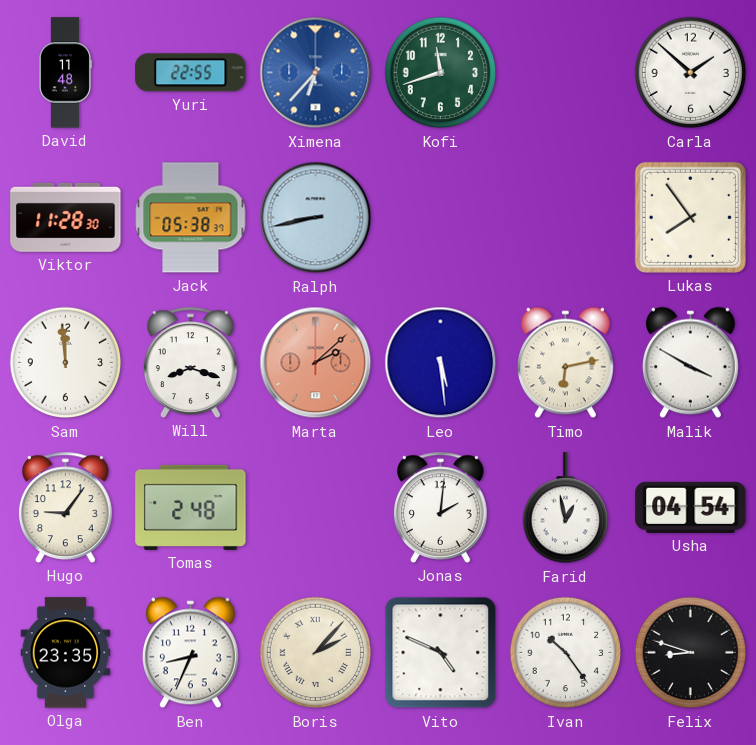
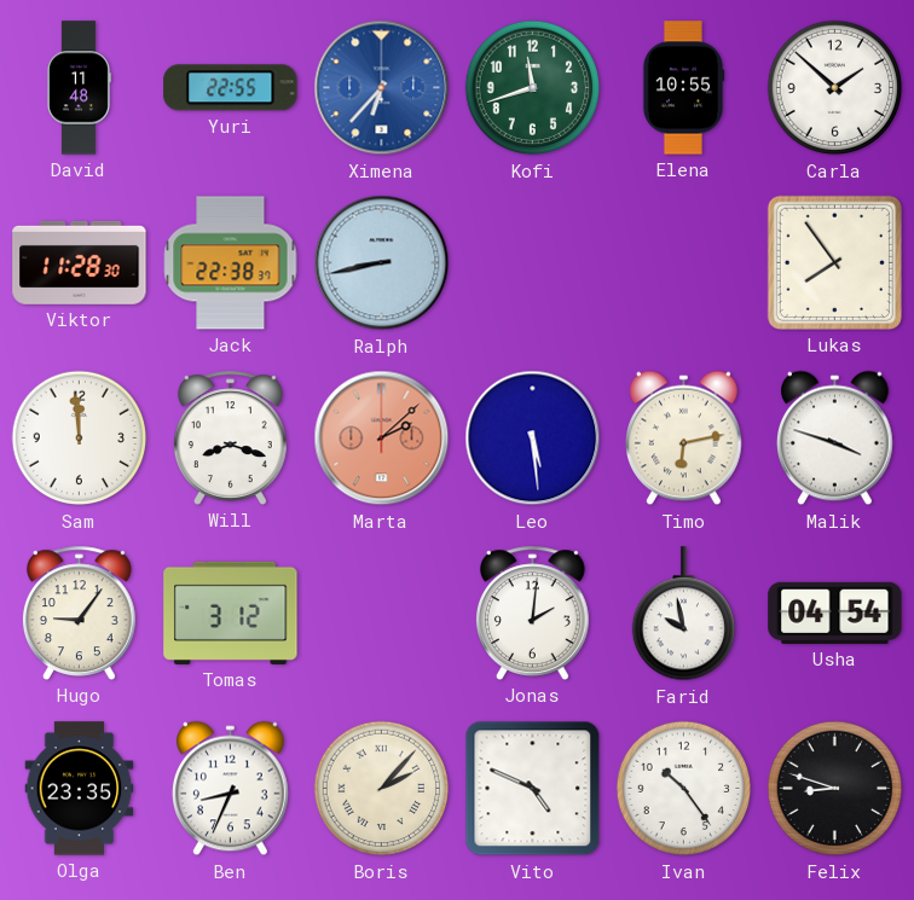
Elena: none -> 10:55 (683, 88)
Jack: 05:38 -> 22:38 (231, 263)
Malik: 3:50 -> 3:48 (835, 439)
Tomas: 2:48 -> 3:12 (231, 612)
Farid: 12:58 -> 9:58 (683, 614)
